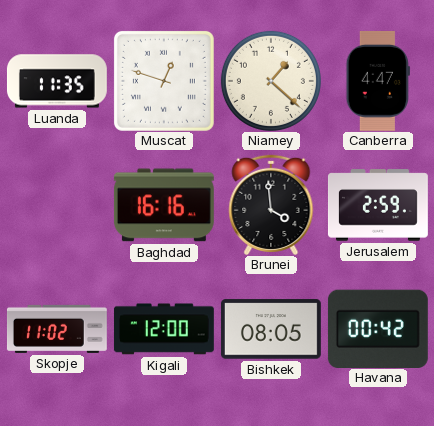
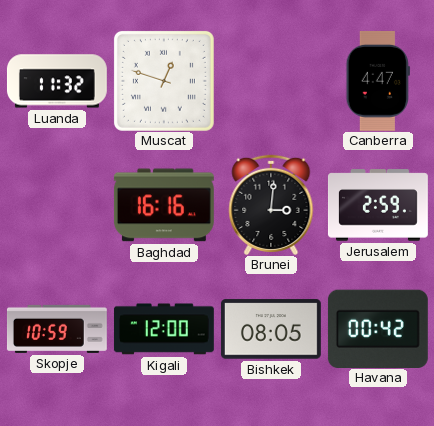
Luanda: 11:35 -> 11:32 (57, 81)
Niamey: 1:22 -> none (271, 81)
Brunei: 3:59 -> 3:01 (271, 205)
Skopje: 11:02 -> 10:59 (57, 329)
